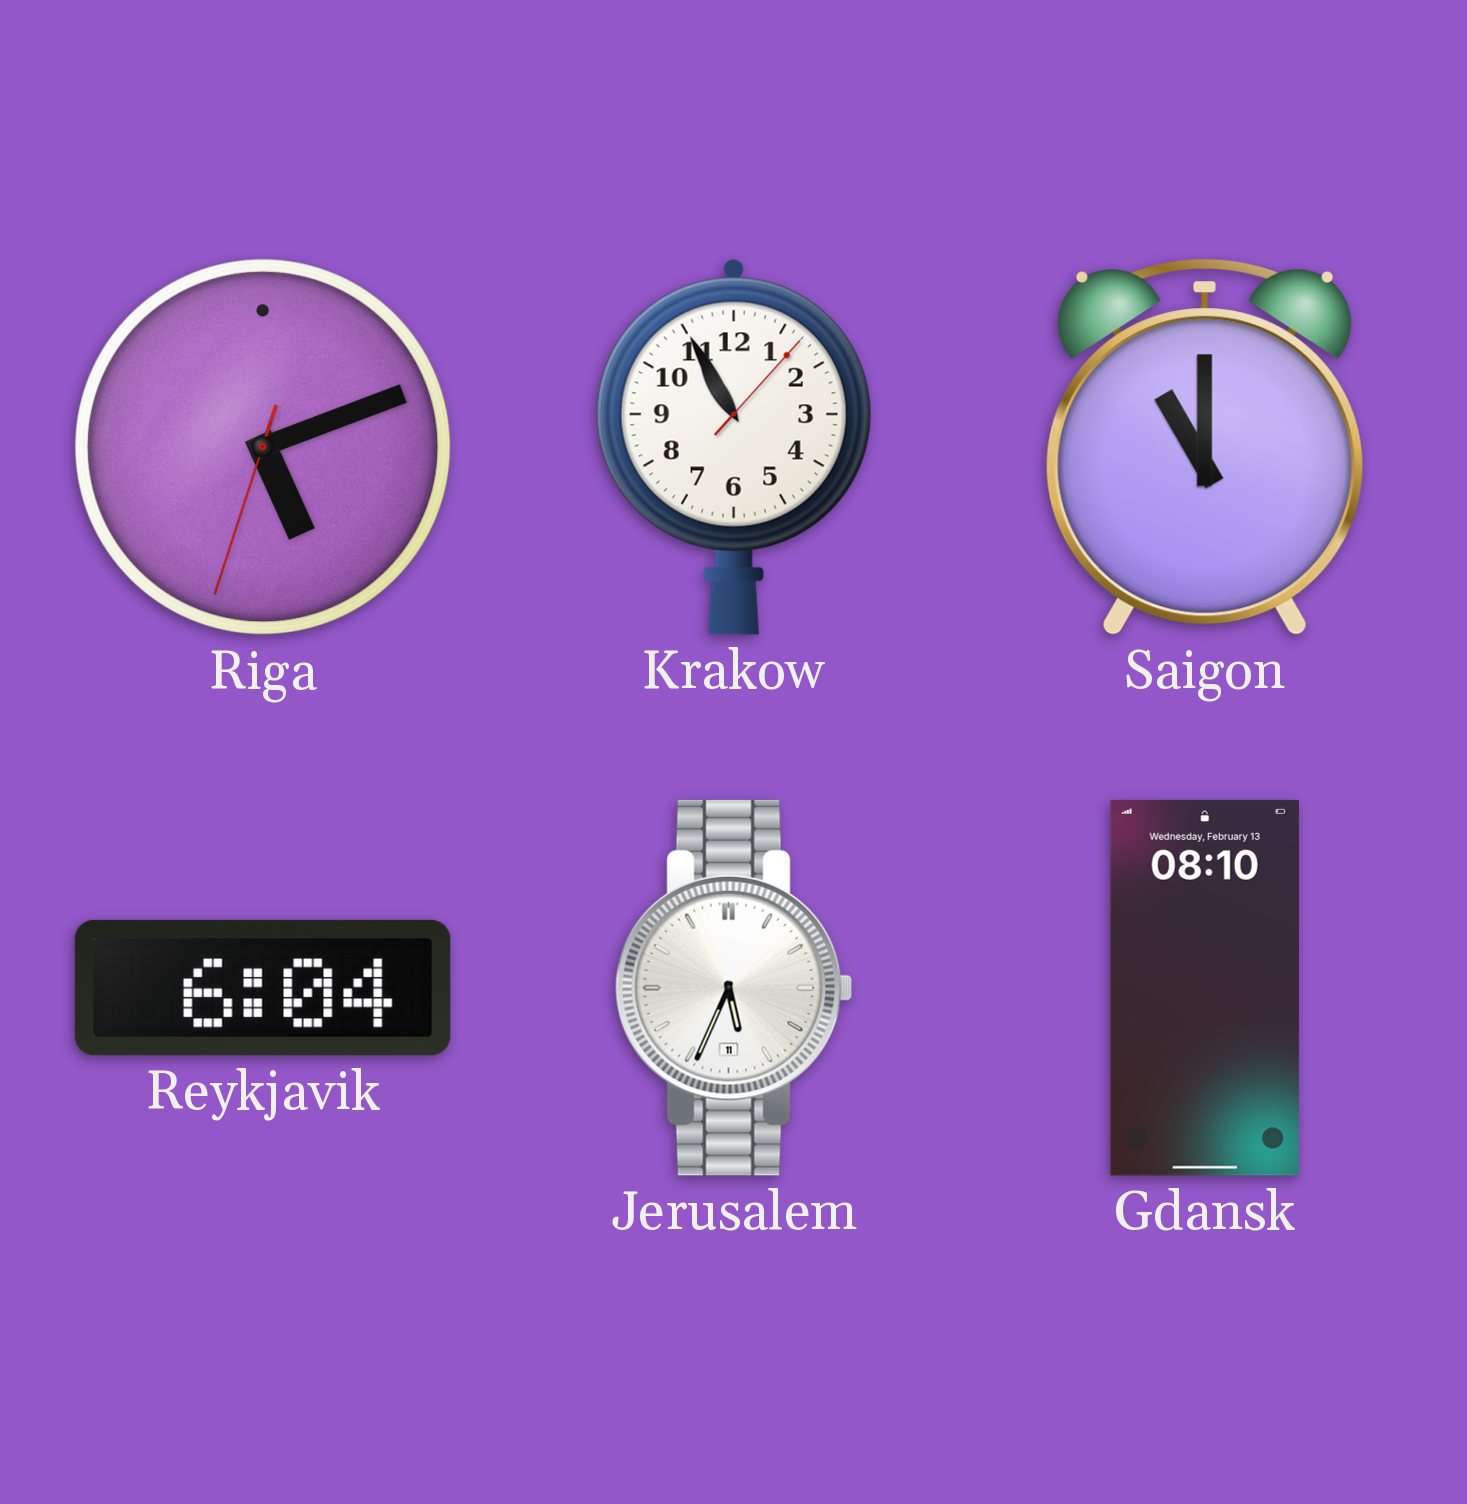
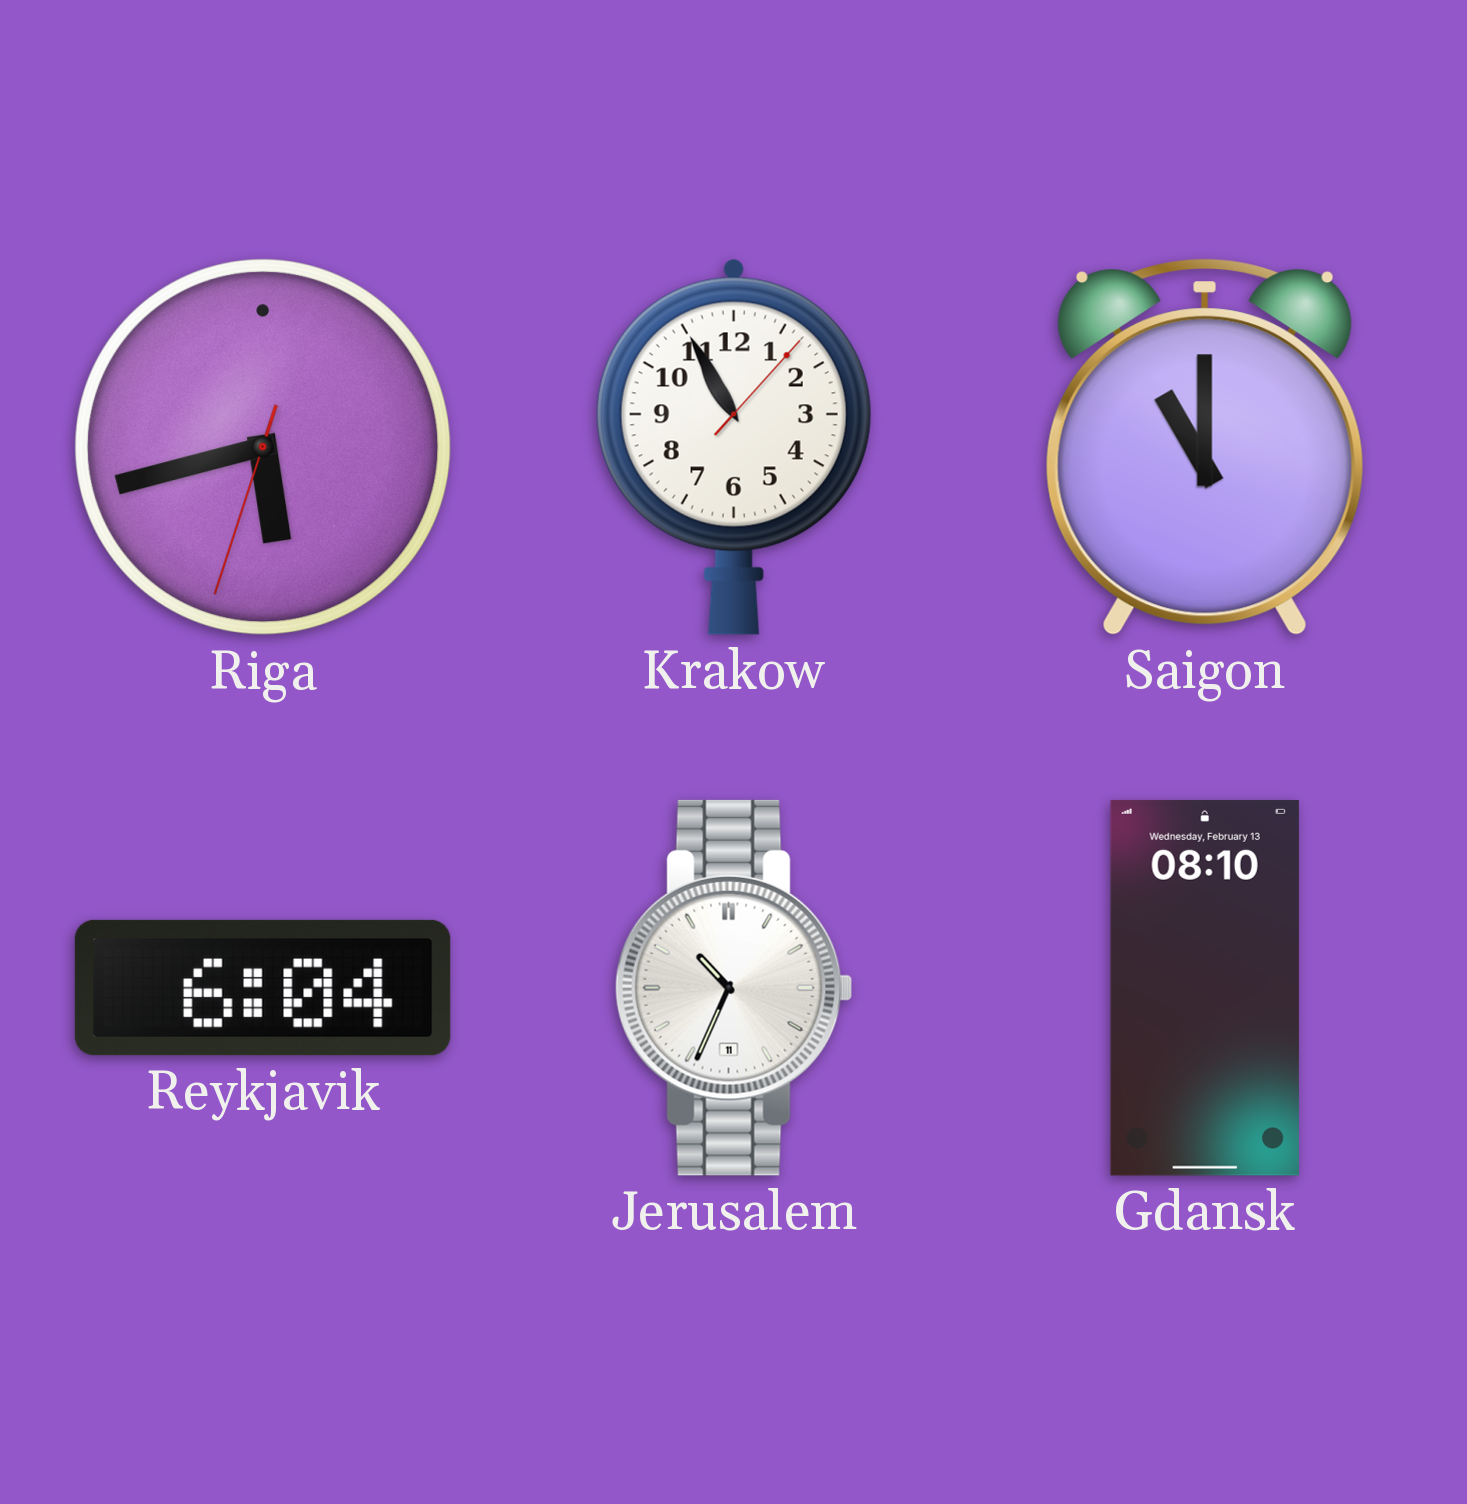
Riga: 5:11 -> 5:42 (263, 447)
Jerusalem: 5:34 -> 10:34 (734, 988)
